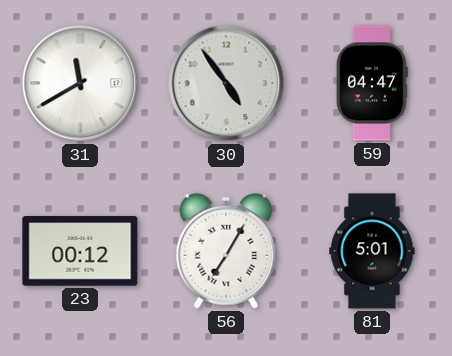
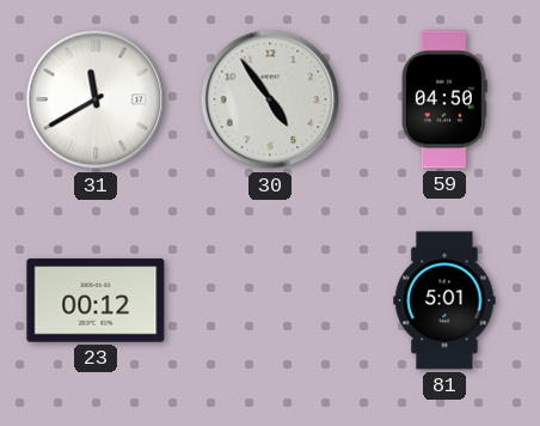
59: 04:47 -> 04:50 (444, 99)
56: 7:05 -> none (226, 251)
